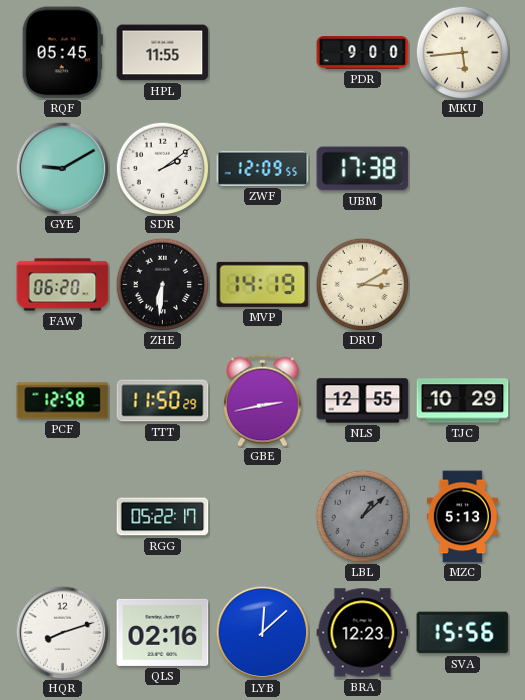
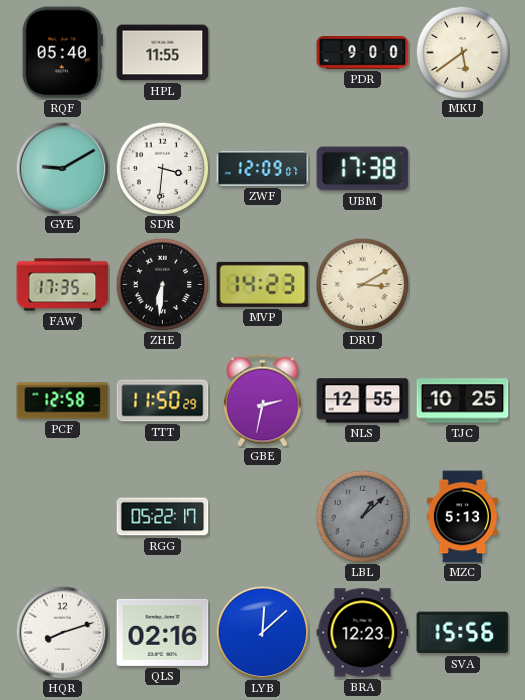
RQF: 05:45 -> 05:40 (62, 53)
MKU: 5:44 -> 5:39 (462, 52)
SDR: 2:09 -> 3:31 (162, 168)
ZWF: 12:09:55 -> 12:09:07 (263, 168)
FAW: 06:20 -> 17:35 (63, 285)
MVP: 14:19 -> 14:23 (263, 284)
GBE: 2:43 -> 2:32 (263, 400)
TJC: 10:29 -> 10:25 (463, 401)
